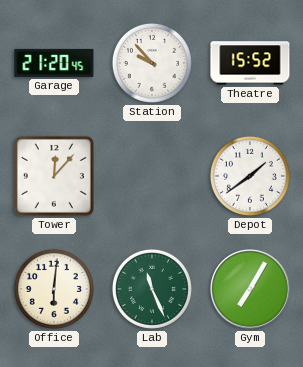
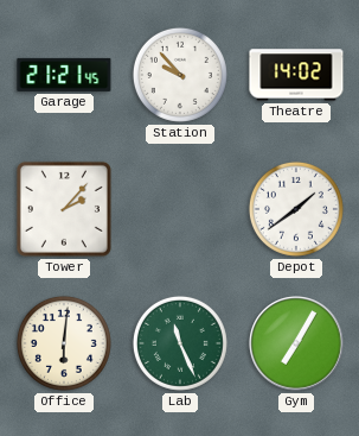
Garage: 21:20 -> 21:21 (64, 75)
Theatre: 15:52 -> 14:02 (296, 75)
Tower: 12:07 -> 2:07 (64, 209)
